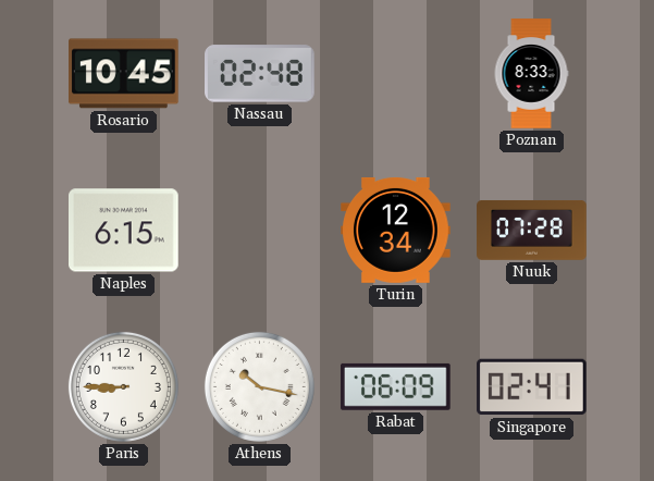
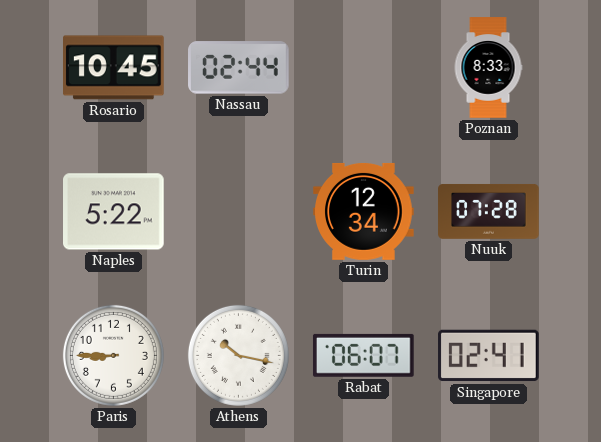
Nassau: 02:48 -> 02:44 (239, 68)
Naples: 6:15 -> 5:22 (114, 212)
Rabat: 06:09 -> 06:07 (364, 355)
